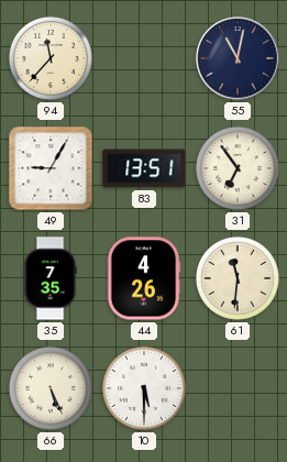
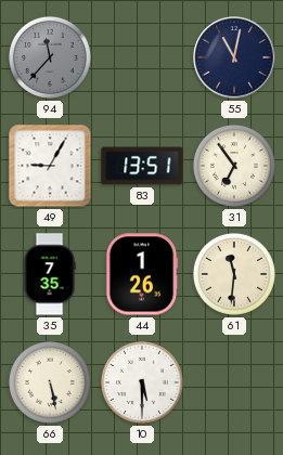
94 dial: cream -> grey (50, 57)
44: 4:26 -> 1:26 (142, 274)
66: 5:26 -> 5:28 (50, 382)
